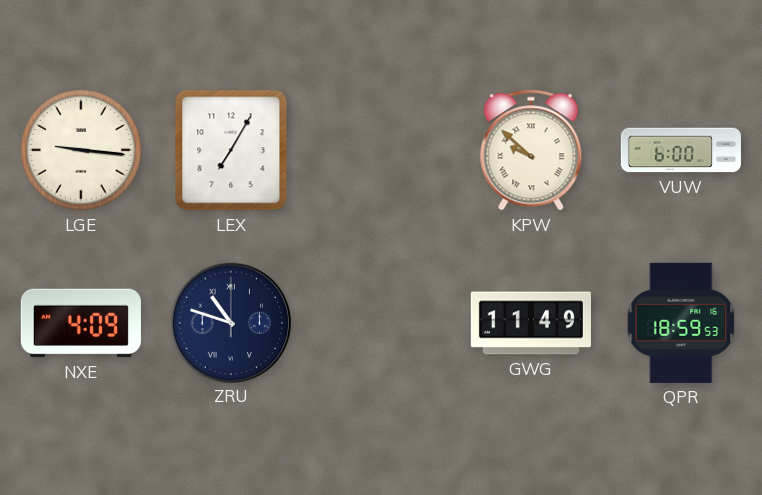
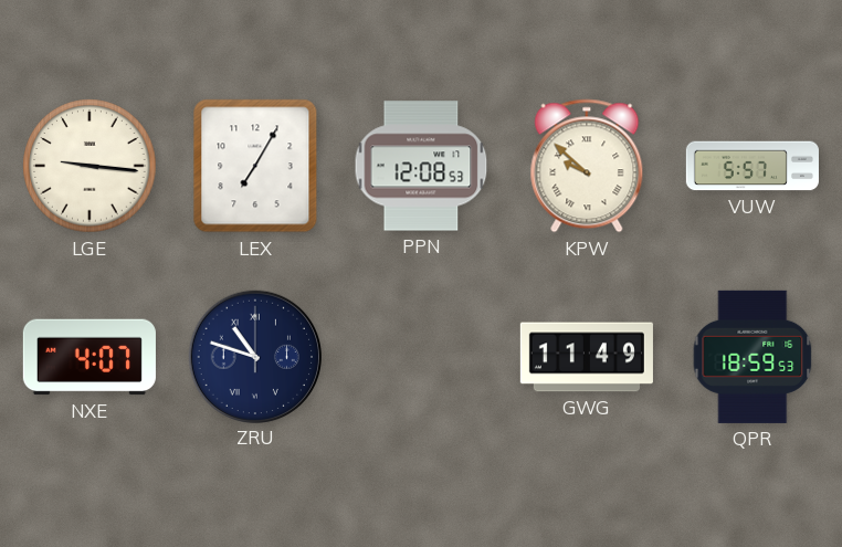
PPN: none -> 12:08 (421, 166)
VUW: 6:00 -> 5:57 (752, 166)
NXE: 4:09 -> 4:07 (90, 357)
